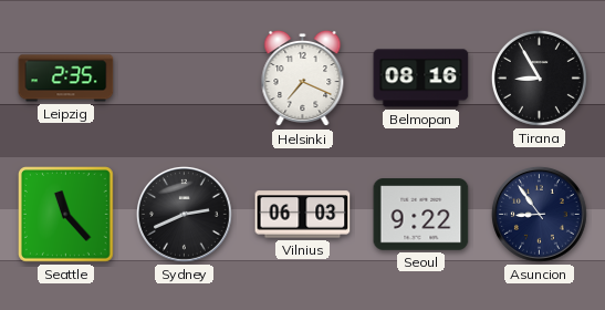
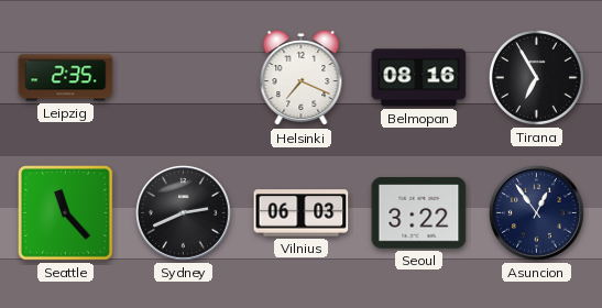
Tirana: 8:55 -> 6:55 (536, 77)
Seoul: 9:22 -> 3:22 (419, 213)
Asuncion: 8:54 -> 12:54 (537, 213)
